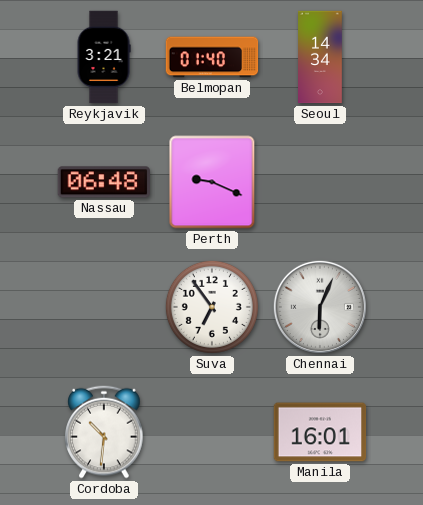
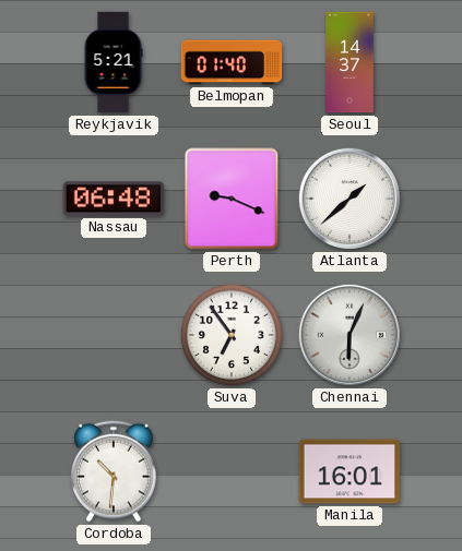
Reykjavik: 3:21 -> 5:21 (114, 62)
Seoul: 14:34 -> 14:37 (350, 62)
Atlanta: none -> 1:38 (350, 199)
